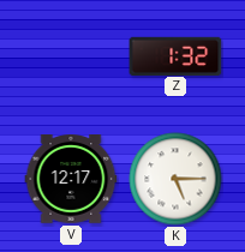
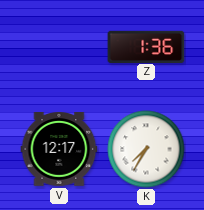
Z: 1:32 -> 1:36 (146, 46)
K: 5:15 -> 7:35 (146, 149)
